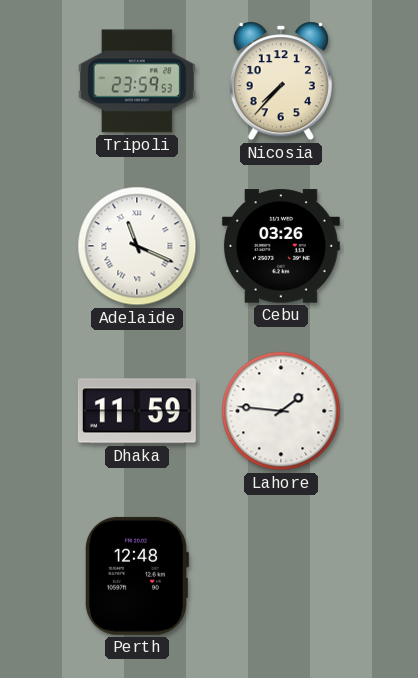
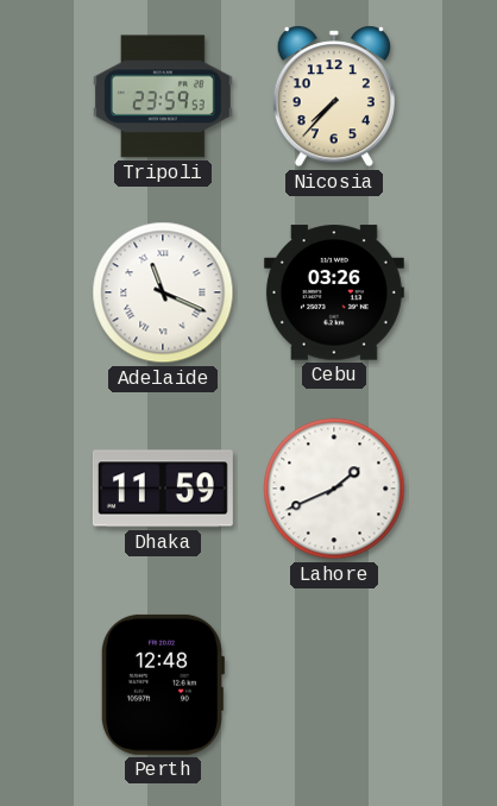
Lahore: 1:46 -> 1:41 (334, 489)
